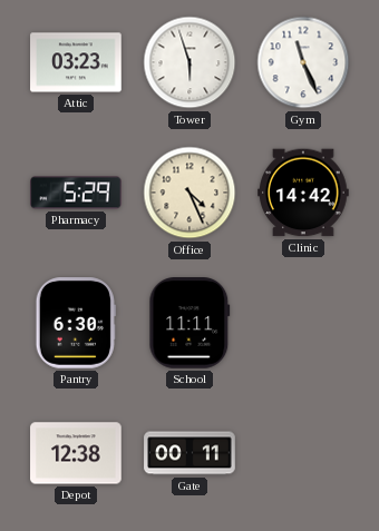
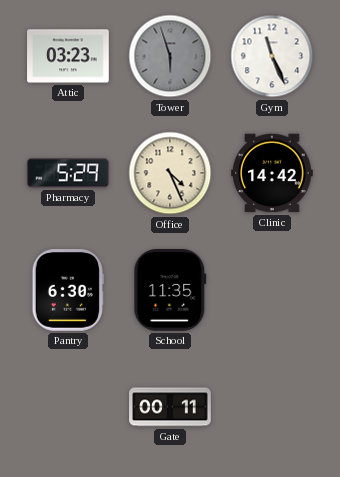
Tower dial: white -> grey (170, 56)
School: 11:11 -> 11:35 (170, 291)
Depot: 12:38 -> none (76, 453)
